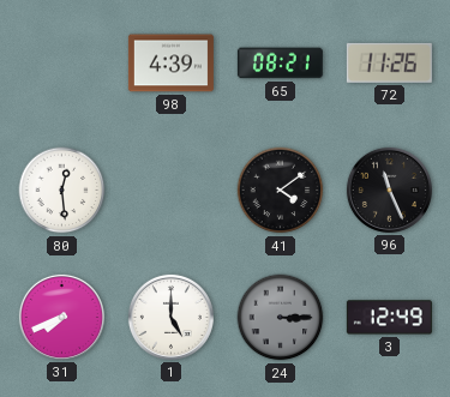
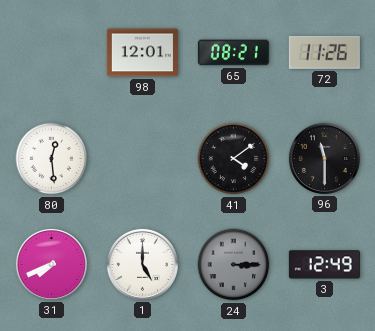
98: 4:39 -> 12:01 (142, 53)
96: 11:26 -> 11:30 (324, 158)
